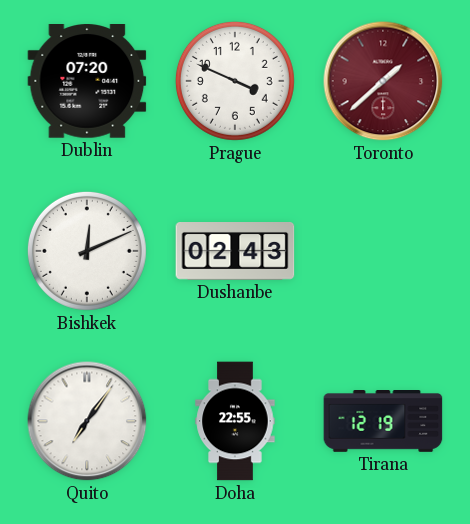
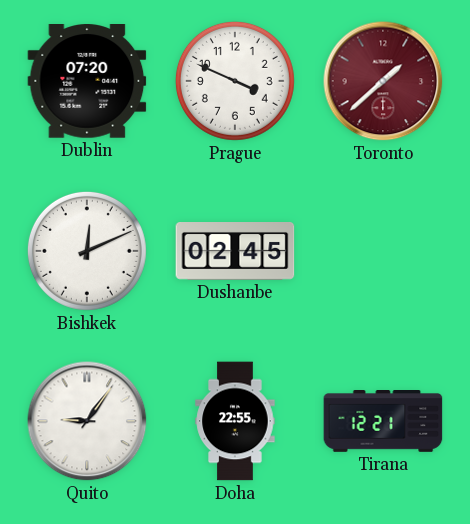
Dushanbe: 02:43 -> 02:45 (235, 252)
Quito: 7:06 -> 9:06 (87, 421)
Tirana: 12:19 -> 12:21 (383, 422)
